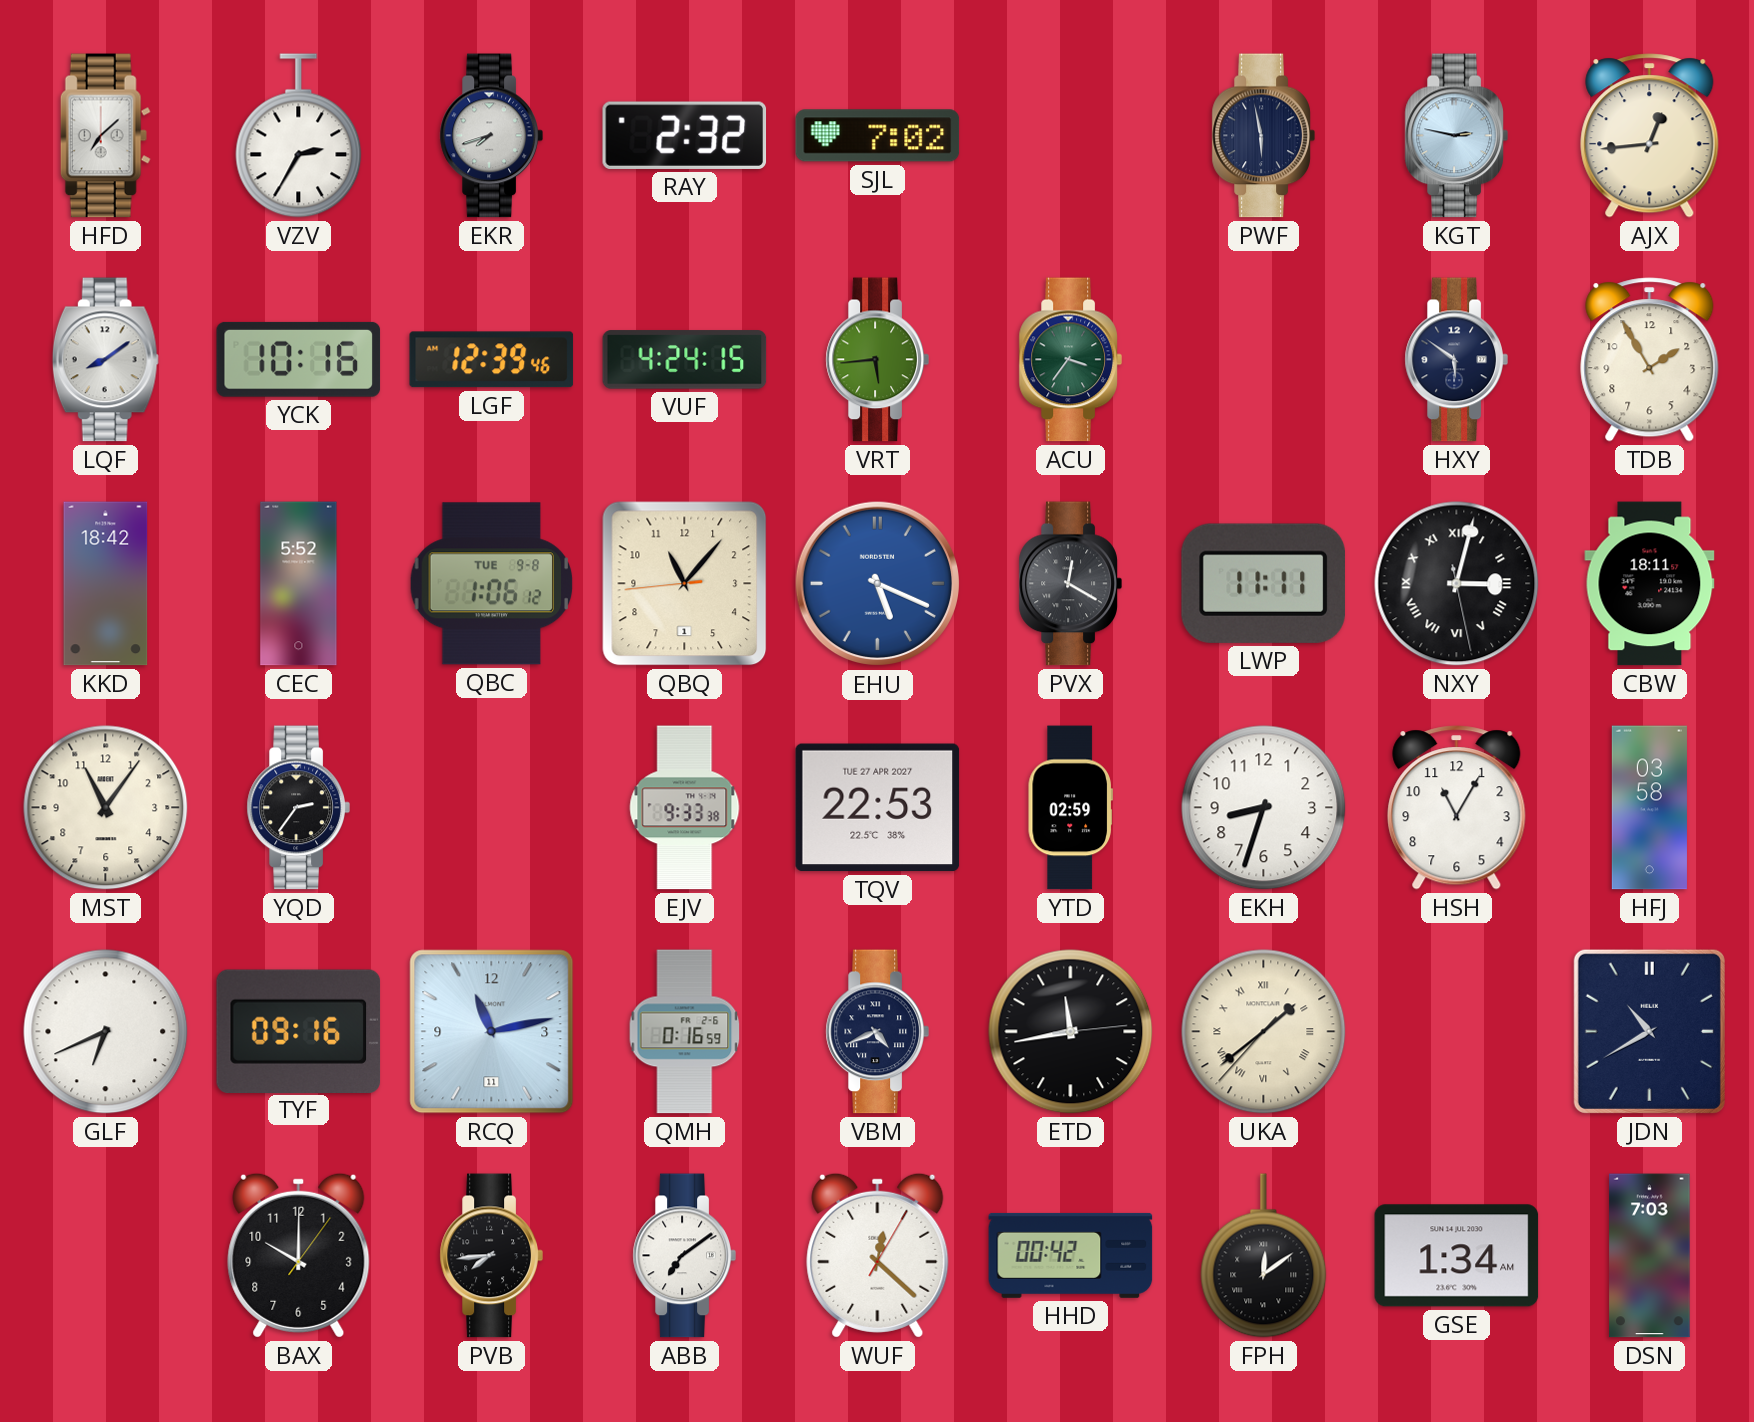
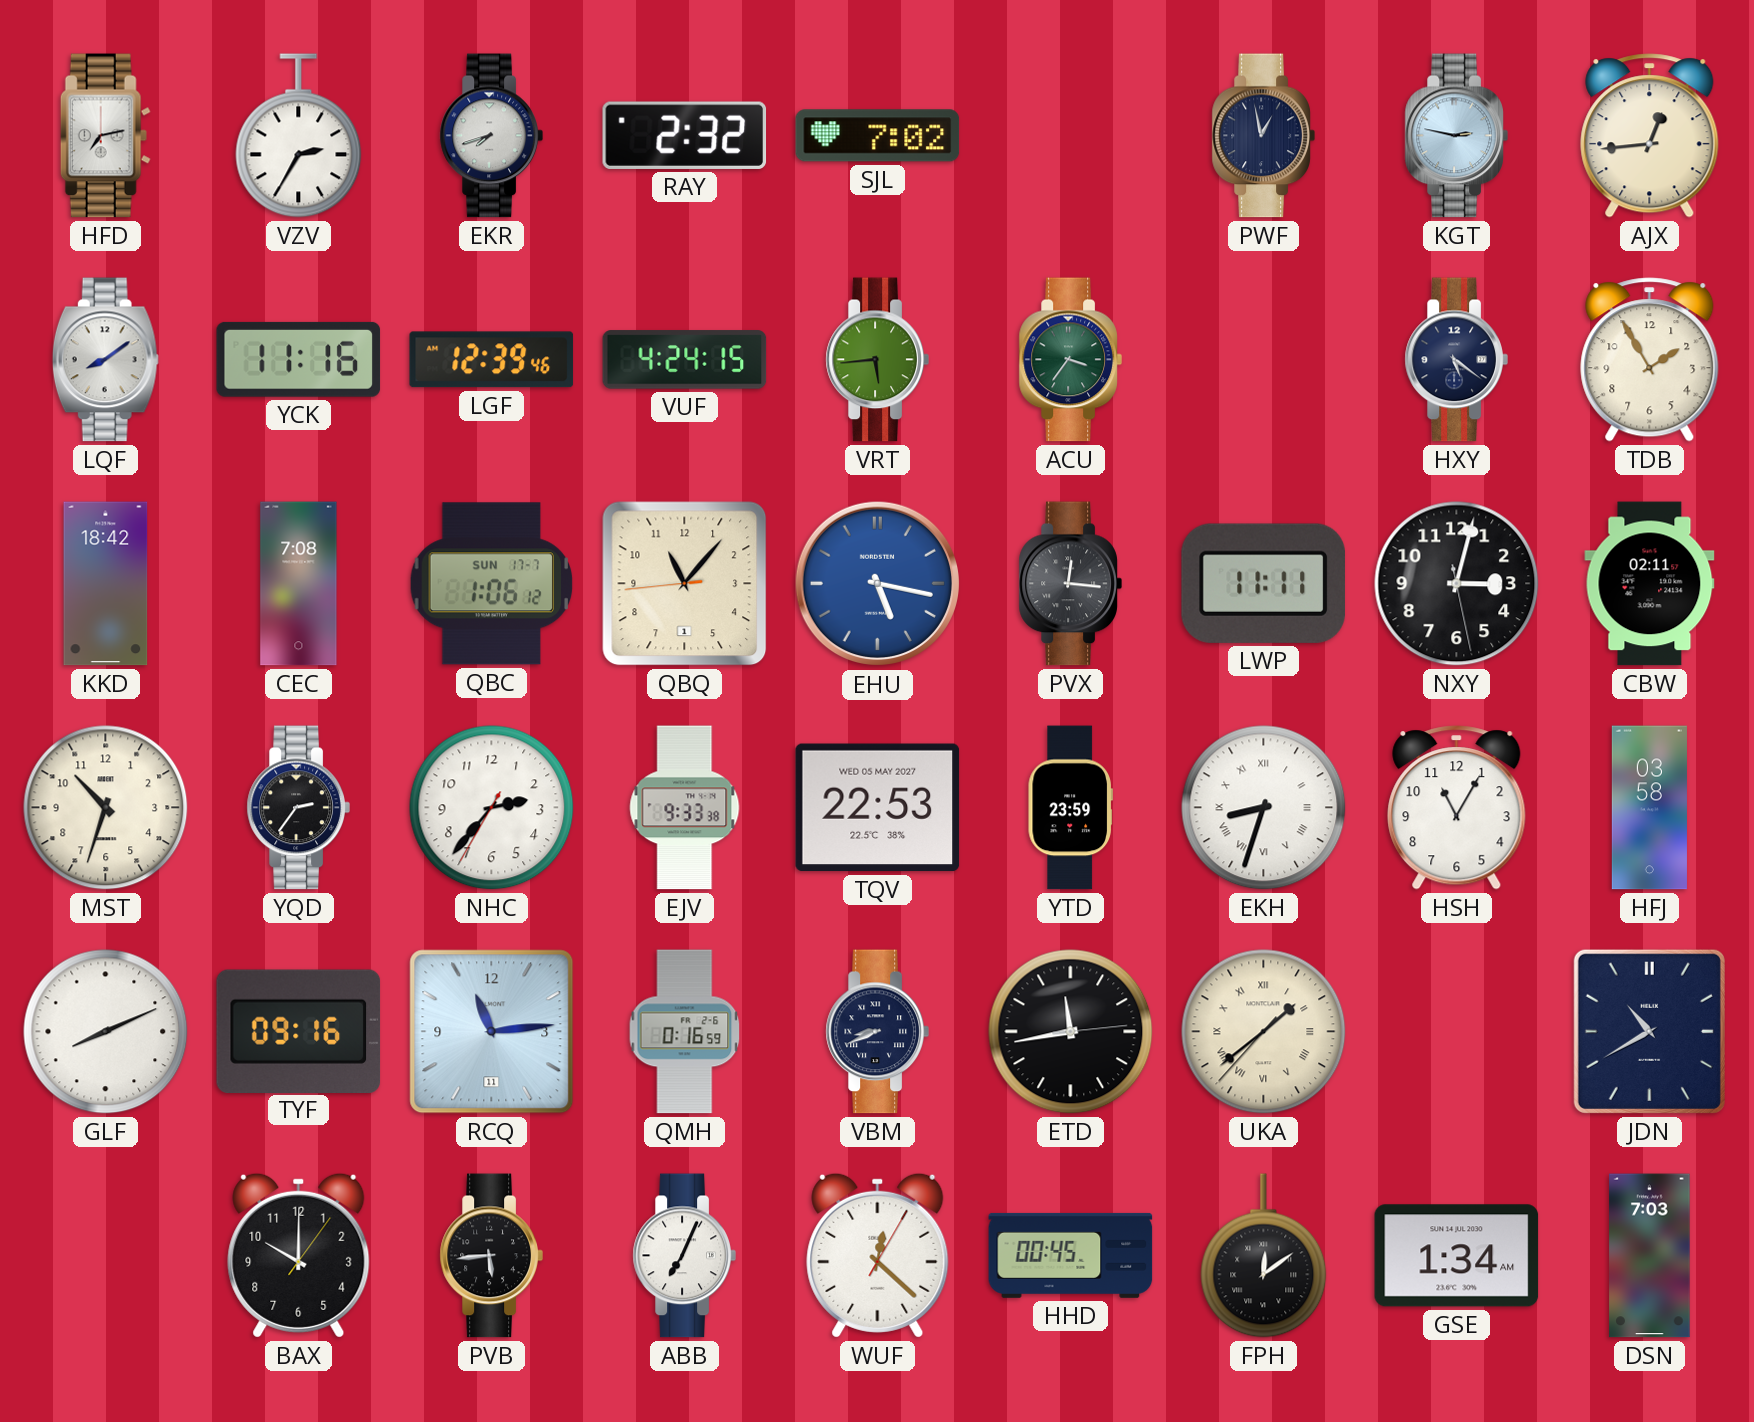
HFD: 7:08 -> 7:13 (105, 136)
PWF: 5:58 -> 12:58 (1263, 136)
YCK: 10:16 -> 11:16 (299, 359)
HXY: 5:51 -> 5:21 (1456, 360)
CEC: 5:52 -> 7:08 (299, 584)
QBC date: TUE 9-8 -> SUN 17-7 (492, 584)
EHU: 5:19 -> 5:17 (878, 584)
PVX: 12:20 -> 12:16 (1070, 584)
NXY numerals: Roman -> Arabic (1457, 584)
CBW: 18:11 -> 02:11 (1650, 584)
MST: 11:06 -> 10:33 (106, 808)
NHC: none -> 2:36 (492, 808)
TQV date: TUE 27 APR 2027 -> WED 05 MAY 2027 (878, 808)
YTD: 02:59 -> 23:59 (1070, 808)
EKH numerals: Arabic -> Roman (1264, 808)
GLF: 6:41 -> 8:11 (106, 1032)
RCQ: 11:13 -> 11:14 (492, 1032)
VBM: 4:41 -> 8:41 (877, 1032)
PVB: 7:44 -> 5:44 (491, 1256)
ABB: 7:09 -> 7:04 (684, 1256)
HHD: 00:42 -> 00:45 (1071, 1255)
